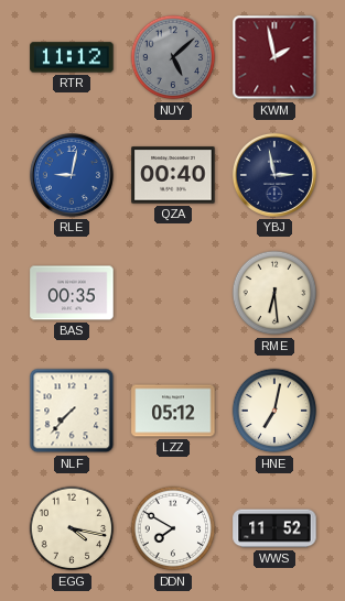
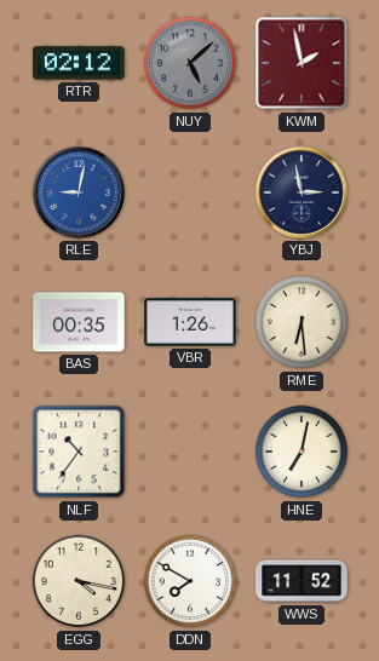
RTR: 11:12 -> 02:12 (79, 63)
QZA: 00:40 -> none (173, 175)
VBR: none -> 1:26 (190, 322)
NLF: 7:37 -> 10:36 (79, 452)
LZZ: 05:12 -> none (173, 411)
